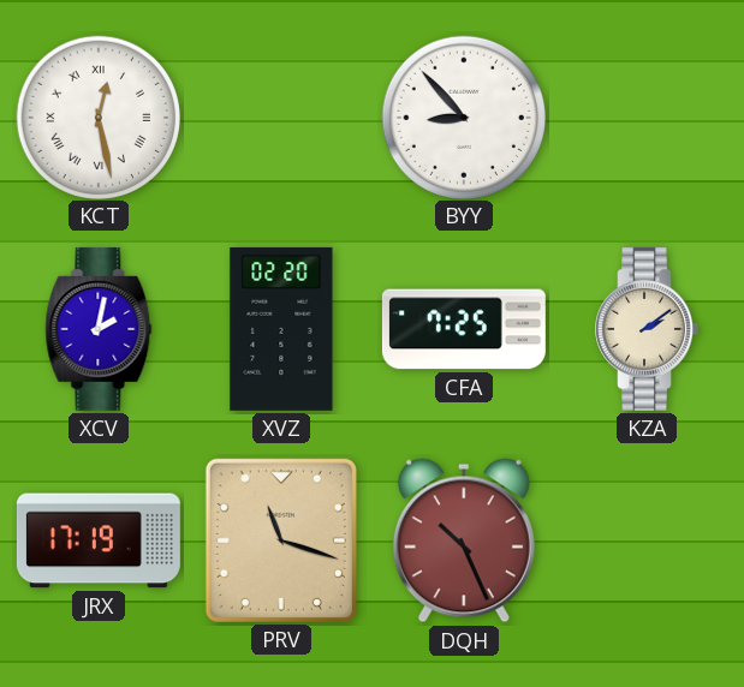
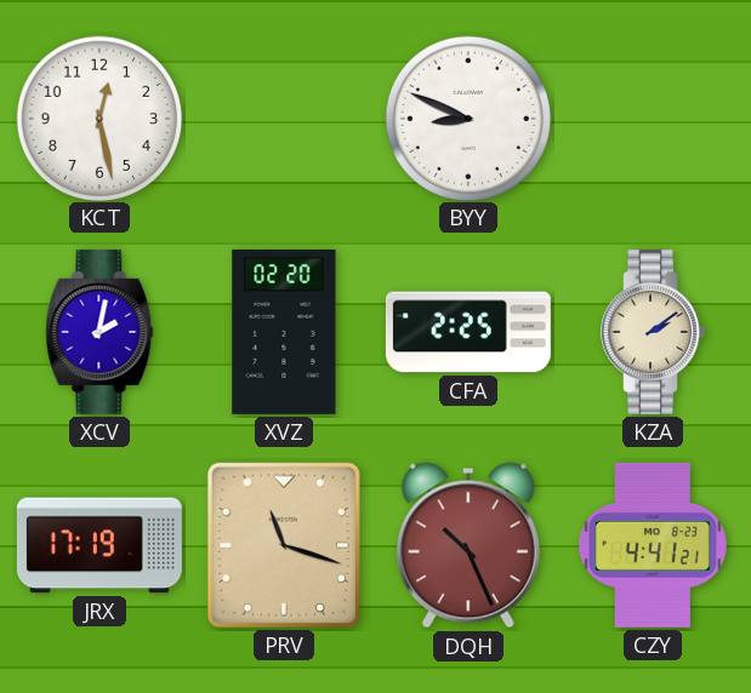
KCT numerals: Roman -> Arabic (98, 118)
BYY: 8:53 -> 8:49 (467, 118)
CFA: 7:25 -> 2:25 (468, 332)
CZY: none -> 4:41 (653, 545)
